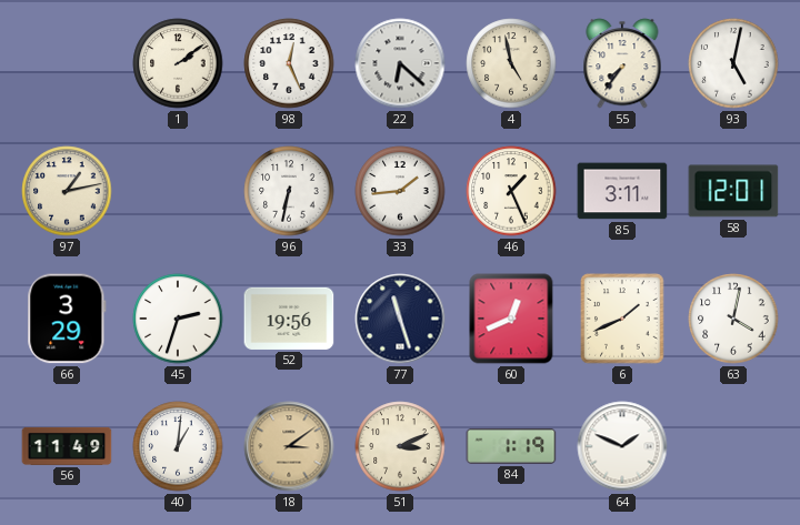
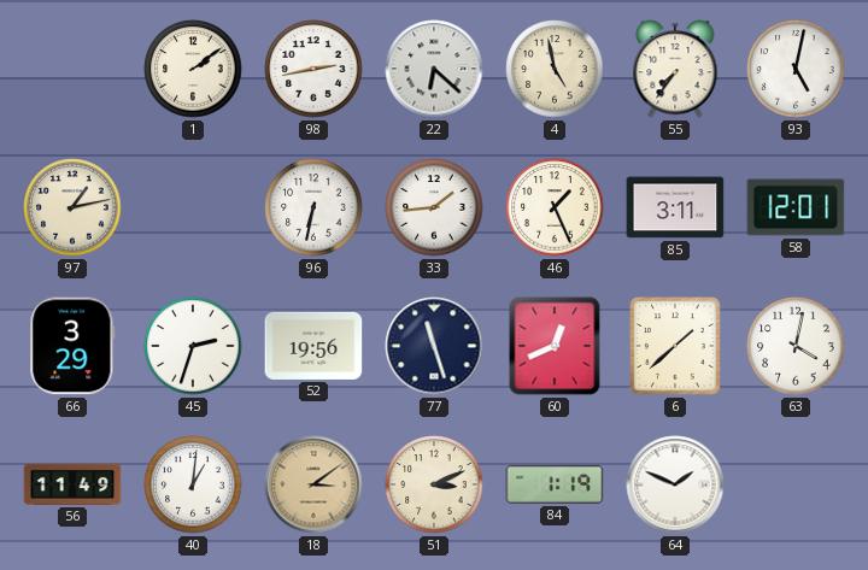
98: 12:26 -> 2:43 (313, 69)
6: 1:41 -> 1:38 (675, 346)
